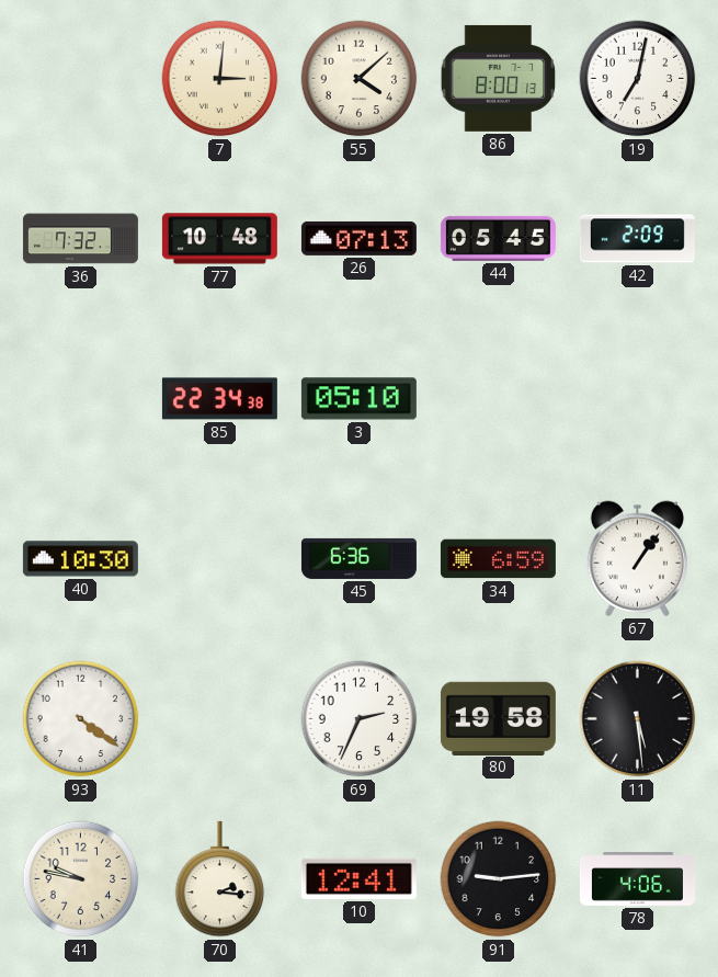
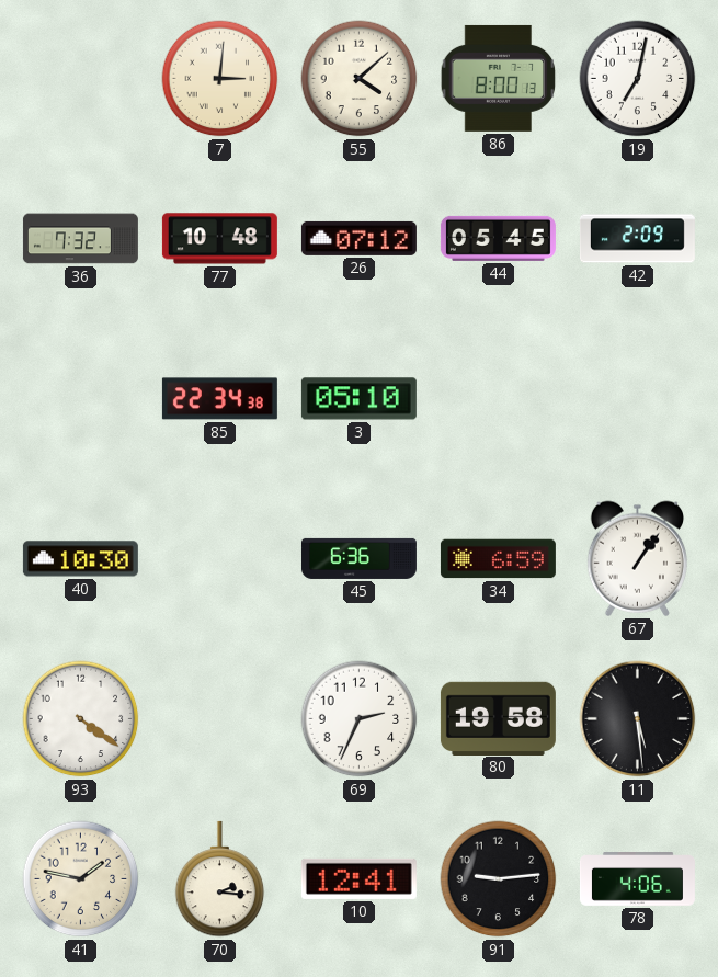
26: 07:13 -> 07:12 (358, 238)
41: 9:47 -> 1:47 (81, 879)
